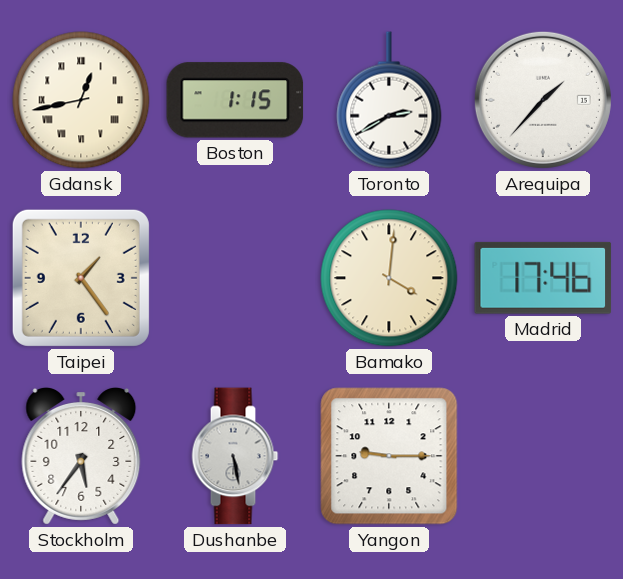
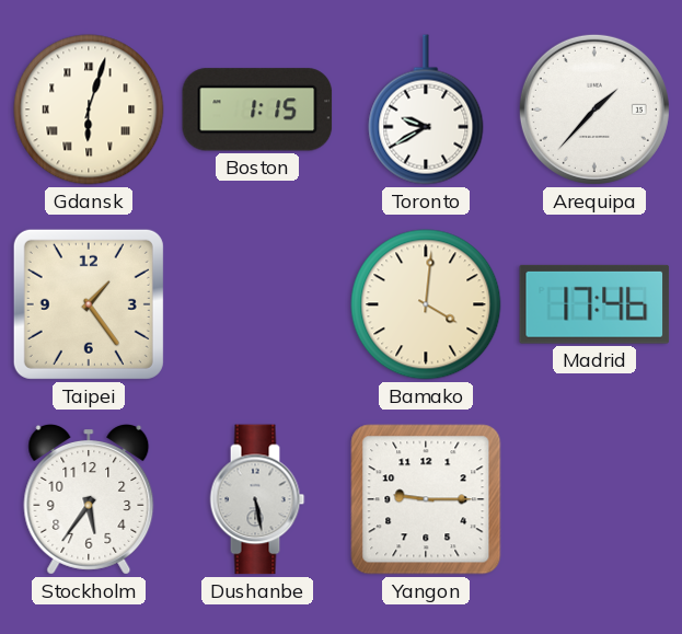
Gdansk: 12:43 -> 6:03 (89, 109)
Toronto: 2:40 -> 9:40 (426, 109)
